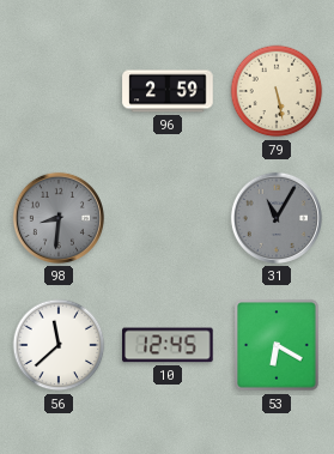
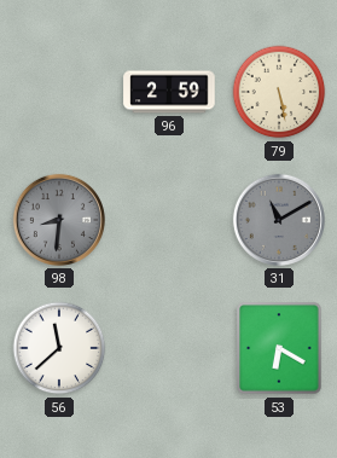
31: 11:05 -> 11:10 (279, 220)
10: 12:45 -> none (168, 345)
